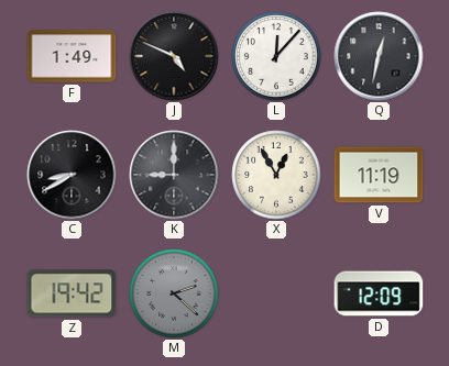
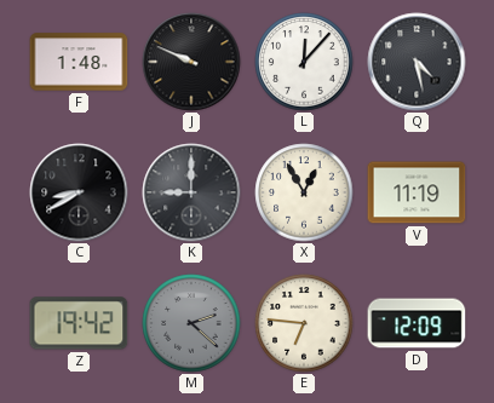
F: 1:49 -> 1:48 (79, 62)
J: 4:49 -> 9:49 (191, 62)
Q: 12:32 -> 4:28 (417, 62)
E: none -> 6:46 (304, 323)
